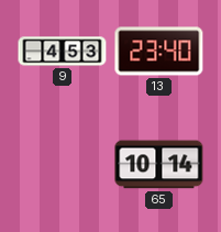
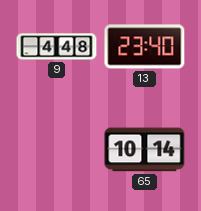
9: 4:53 -> 4:48 (57, 47)
